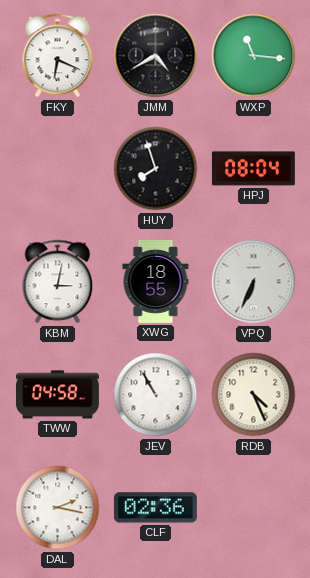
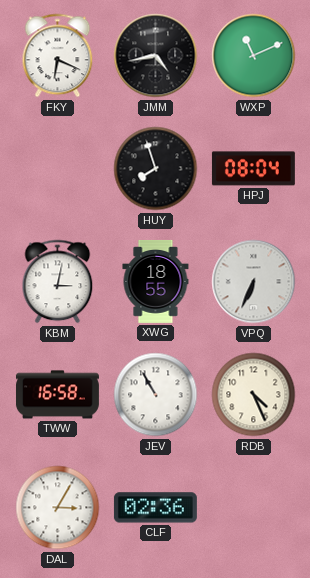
JMM: 4:40 -> 4:43 (156, 56)
WXP: 11:16 -> 11:11 (254, 56)
TWW: 04:58 -> 16:58 (57, 395)
DAL: 2:17 -> 3:05 (58, 508)
